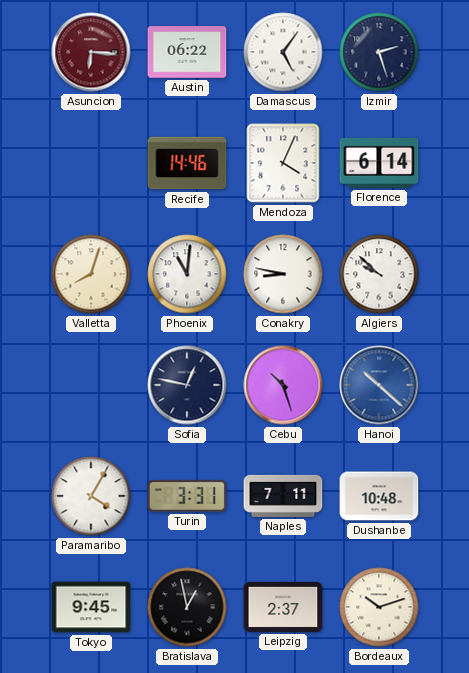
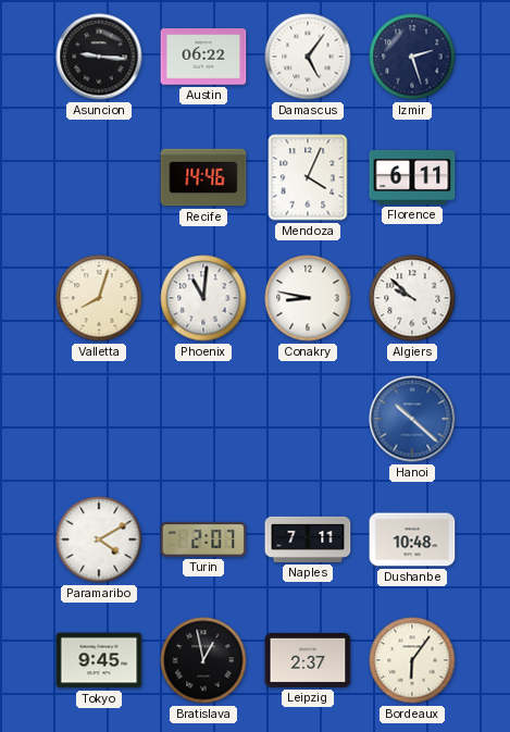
Asuncion: 6:16 -> 9:16 (99, 57)
Asuncion dial: burgundy -> black (99, 57)
Florence: 6:14 -> 6:11 (412, 177)
Sofia: 12:47 -> none (187, 385)
Cebu: 10:27 -> none (283, 385)
Paramaribo: 4:05 -> 4:10 (99, 539)
Turin: 3:31 -> 2:07 (203, 539)
Bordeaux: 10:12 -> 6:06 (412, 660)
